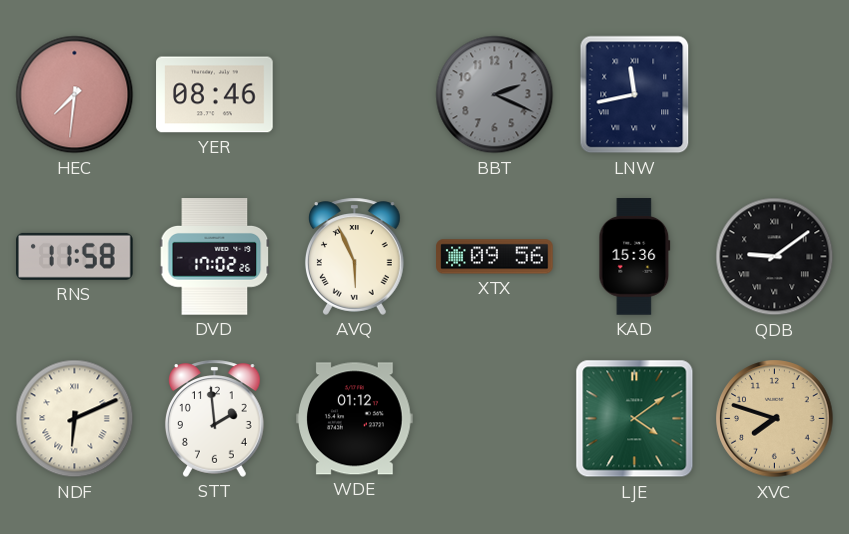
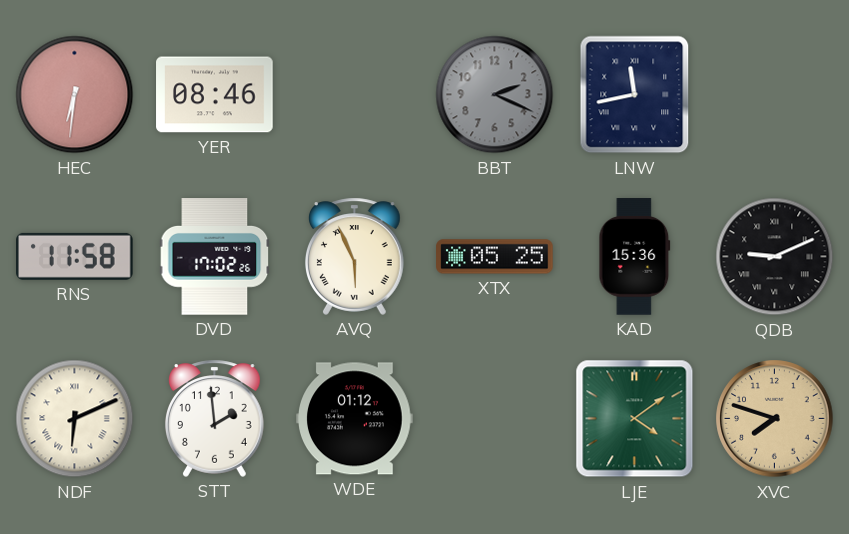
HEC: 7:31 -> 6:31 (75, 95)
XTX: 09:56 -> 05:25 (495, 257)
QDB: 9:09 -> 9:11 (775, 257)
